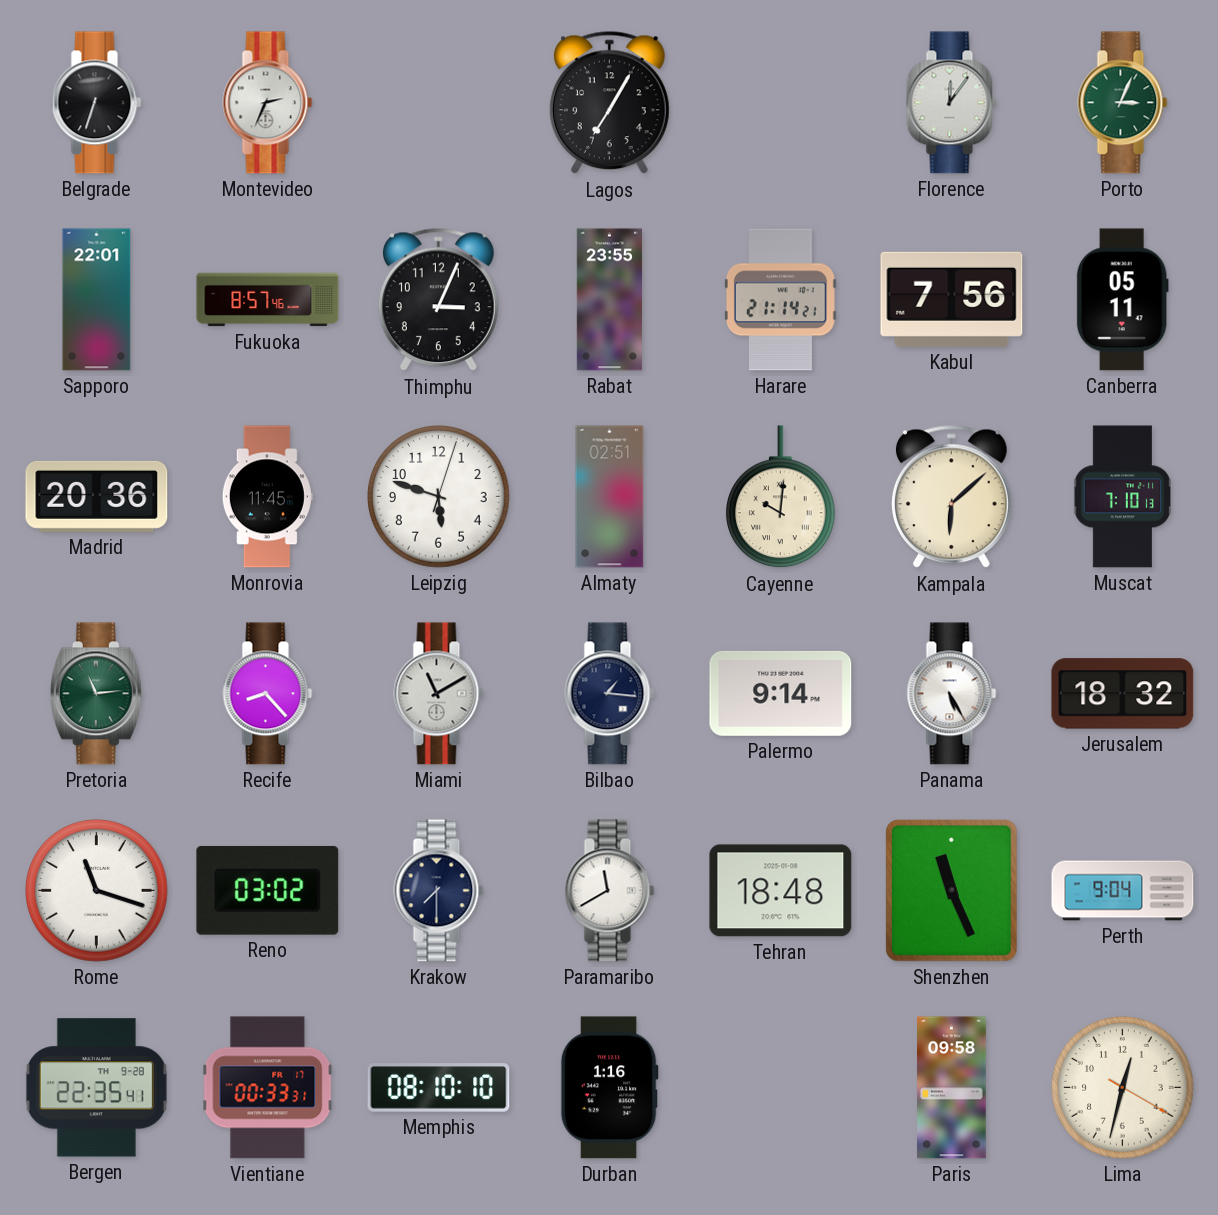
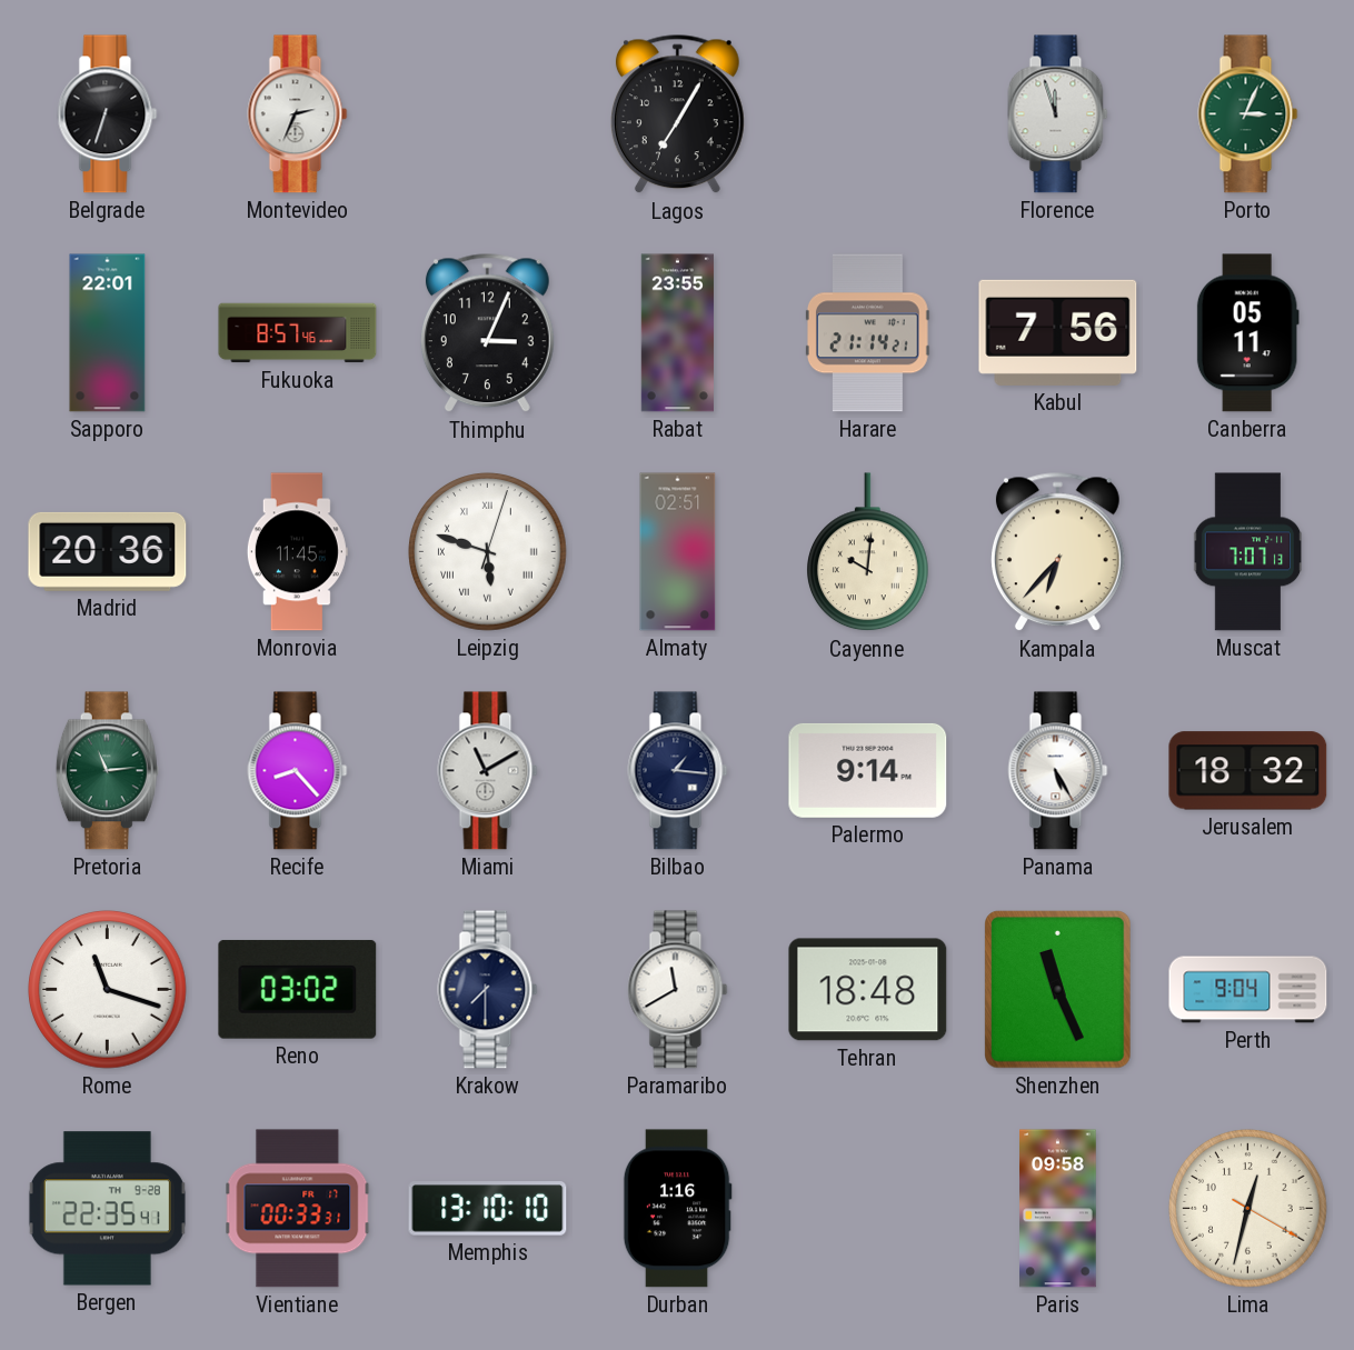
Florence: 12:06 -> 11:57 (1058, 114)
Leipzig numerals: Arabic -> Roman (488, 552)
Kampala: 6:08 -> 6:37 (1057, 552)
Muscat: 7:10 -> 7:07 (1248, 552)
Memphis: 08:10 -> 13:10 (488, 1209)
